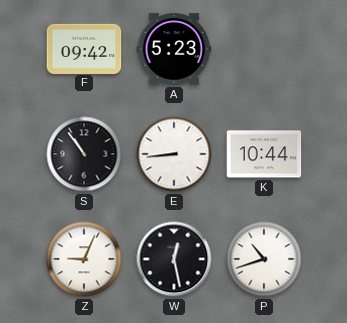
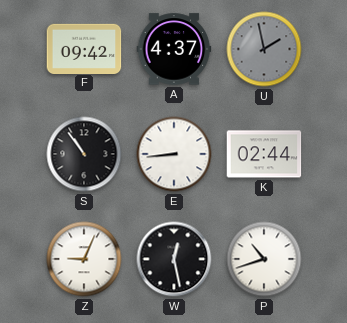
A: 5:23 -> 4:37 (174, 49)
U: none -> 1:58 (264, 49)
K: 10:44 -> 02:44 (264, 154)
